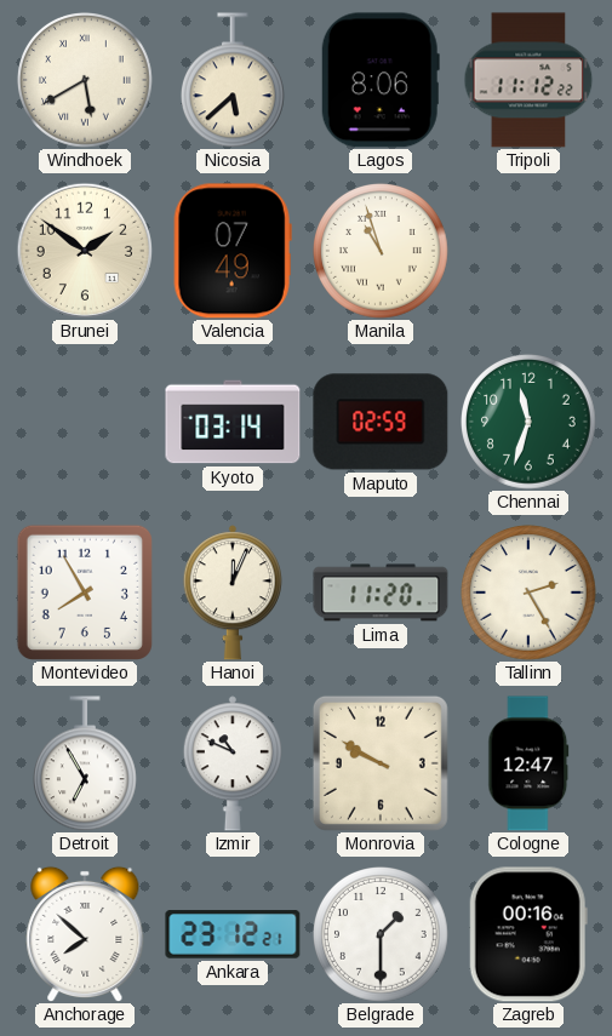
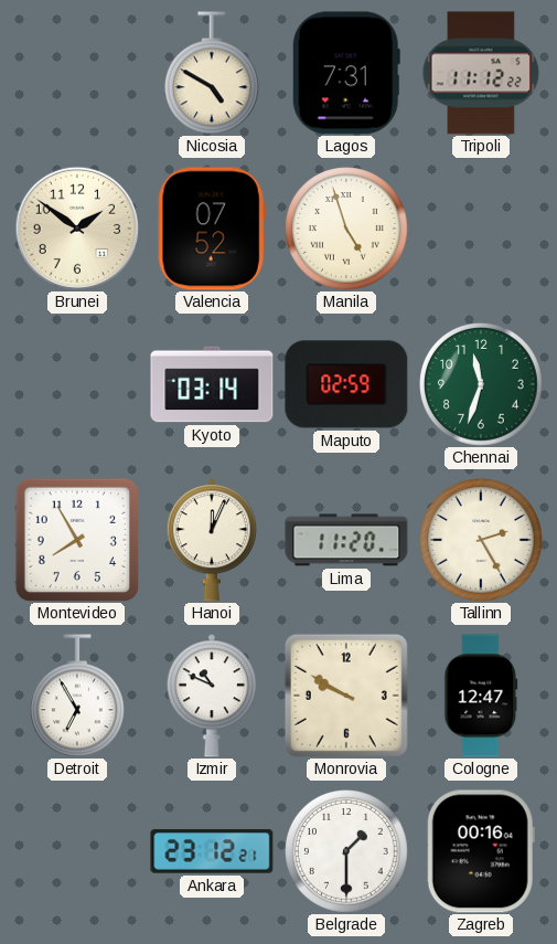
Windhoek: 5:40 -> none (86, 81)
Nicosia: 5:38 -> 4:50 (212, 73)
Lagos: 8:06 -> 7:31 (346, 73)
Valencia: 07:49 -> 07:52 (212, 229)
Manila: 10:57 -> 4:57 (347, 230)
Anchorage: 7:52 -> none (85, 934)
